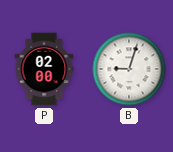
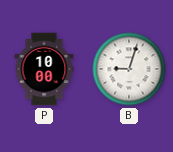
P: 02:00 -> 10:00 (44, 69)
